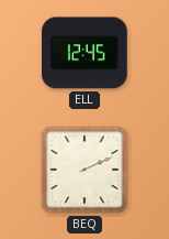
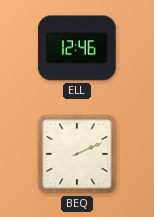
ELL: 12:45 -> 12:46 (77, 48)
